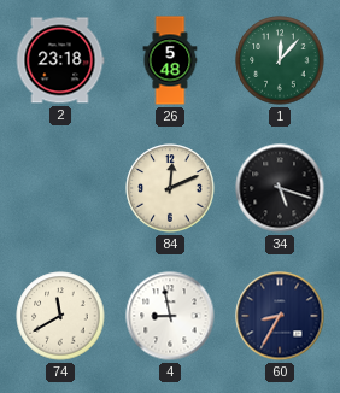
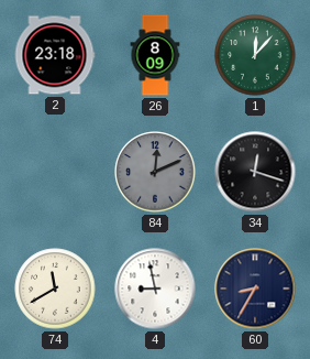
26: 5:48 -> 8:09 (155, 55)
84 dial: cream -> grey (155, 172)
34: 5:18 -> 12:18 (255, 172)
